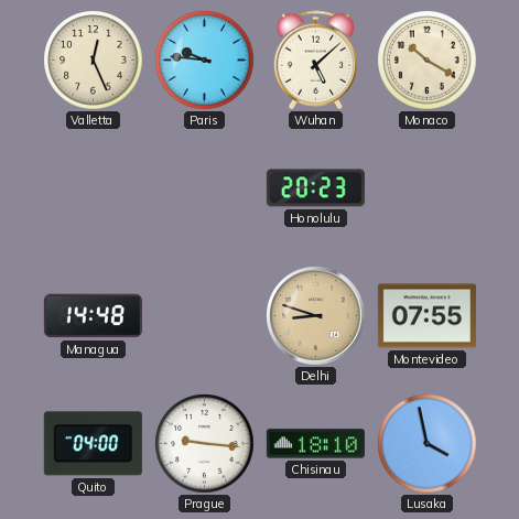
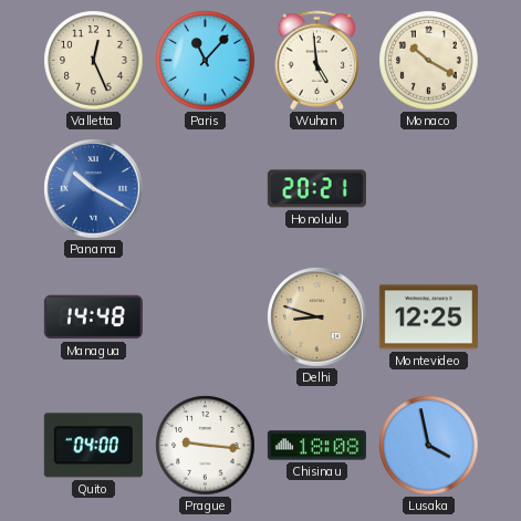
Paris: 9:46 -> 11:07 (206, 61)
Wuhan: 5:08 -> 4:59 (317, 61)
Panama: none -> 10:20 (94, 189)
Honolulu: 20:23 -> 20:21 (316, 189)
Montevideo: 07:55 -> 12:25 (428, 317)
Chisinau: 18:10 -> 18:08 (316, 446)
